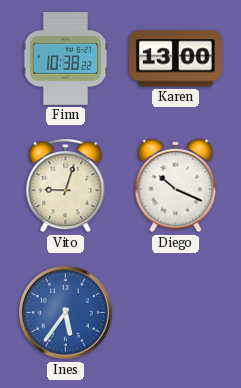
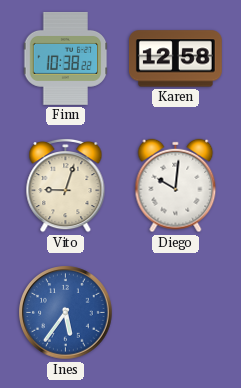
Karen: 13:00 -> 12:58 (175, 59)
Diego: 10:19 -> 10:01 (176, 186)
